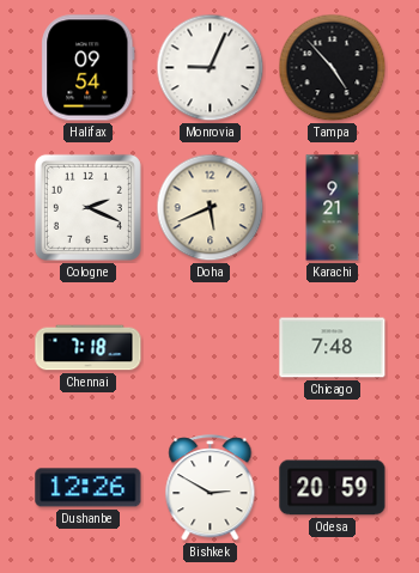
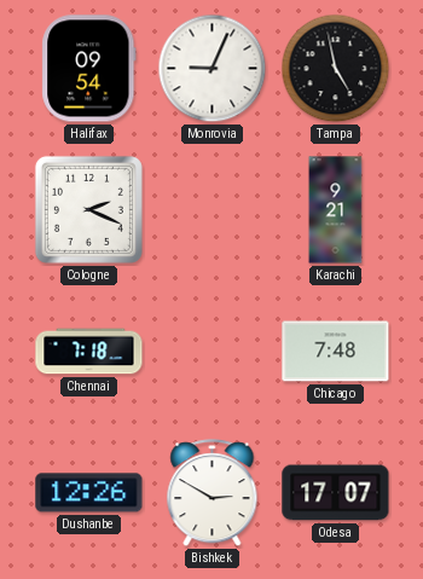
Tampa: 4:53 -> 4:58 (336, 69)
Doha: 5:41 -> none (211, 208)
Odesa: 20:59 -> 17:07 (336, 493)
